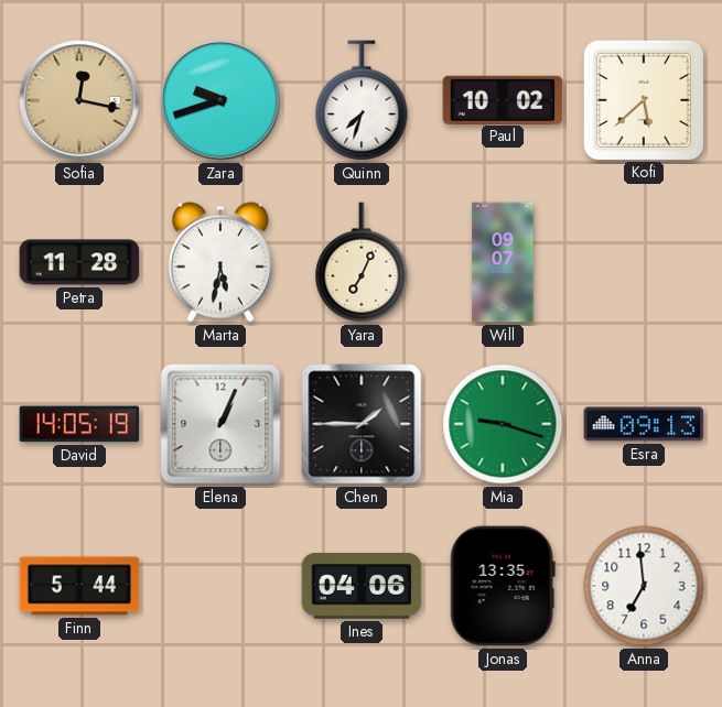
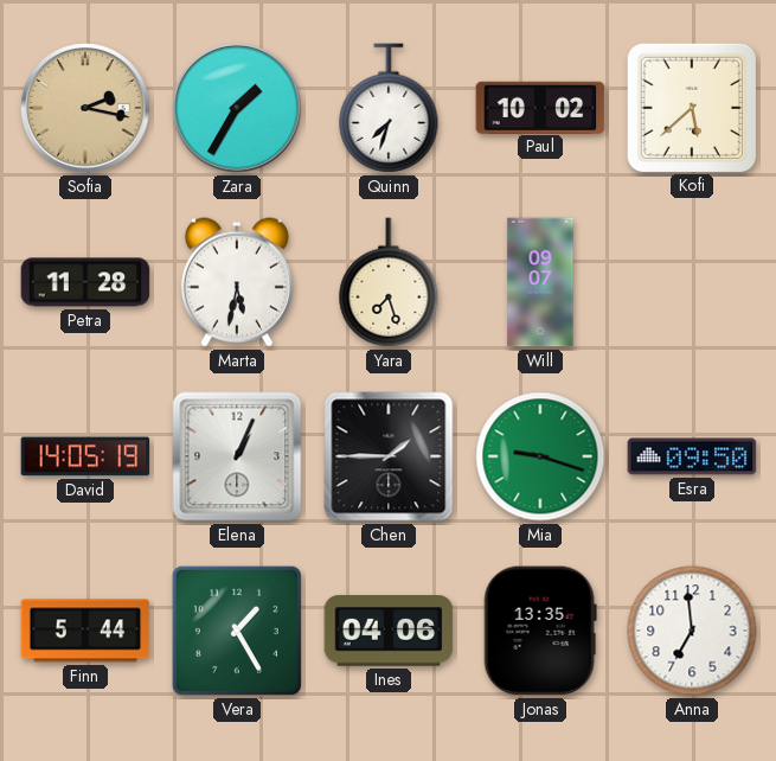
Sofia: 12:17 -> 2:17 (85, 108)
Zara: 9:42 -> 1:35 (237, 108)
Yara: 7:04 -> 7:27 (389, 282)
Esra: 09:13 -> 09:50 (692, 456)
Vera: none -> 1:25 (237, 631)
